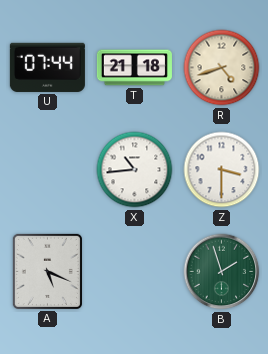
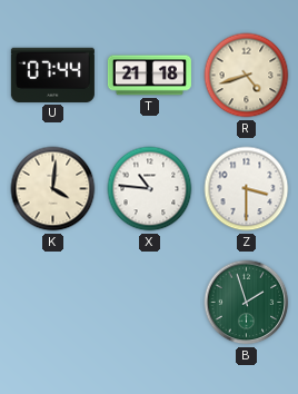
K: none -> 4:01 (53, 189)
X: 10:44 -> 10:46 (150, 189)
A: 5:19 -> none (47, 271)
